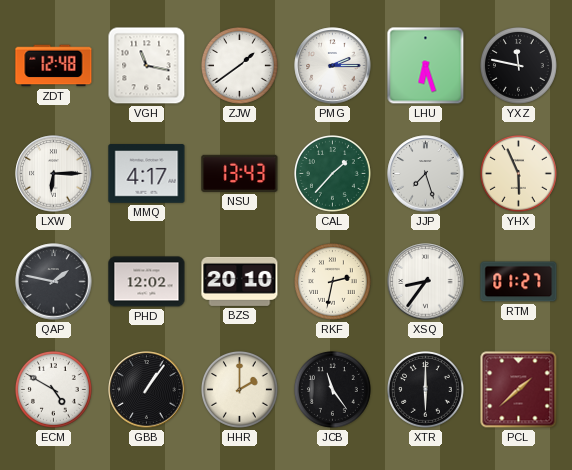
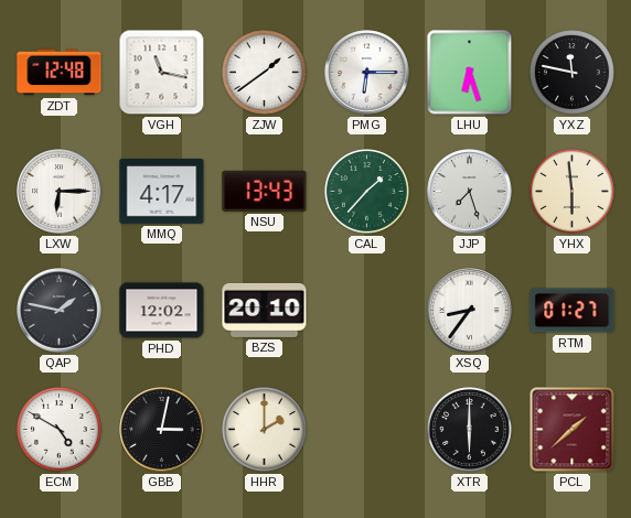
PMG: 2:15 -> 6:15 (367, 73)
YHX: 5:56 -> 5:59 (573, 192)
RKF: 2:32 -> none (333, 282)
GBB: 1:06 -> 3:02 (162, 430)
JCB: 11:24 -> none (333, 390)
